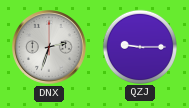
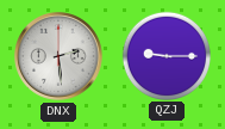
DNX: 2:33 -> 2:29 (60, 57)
